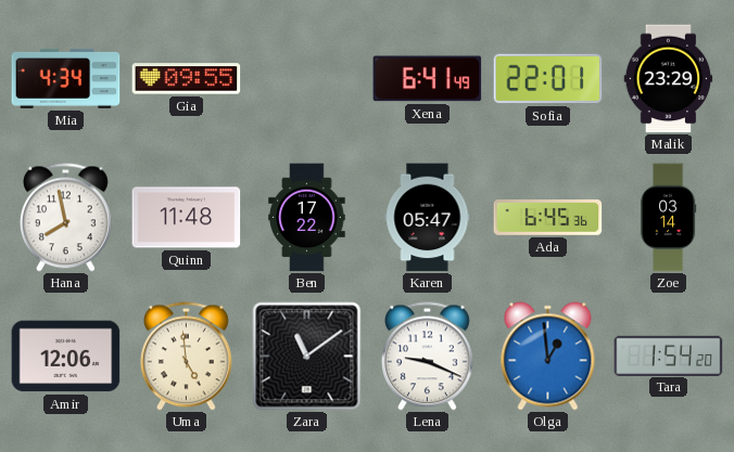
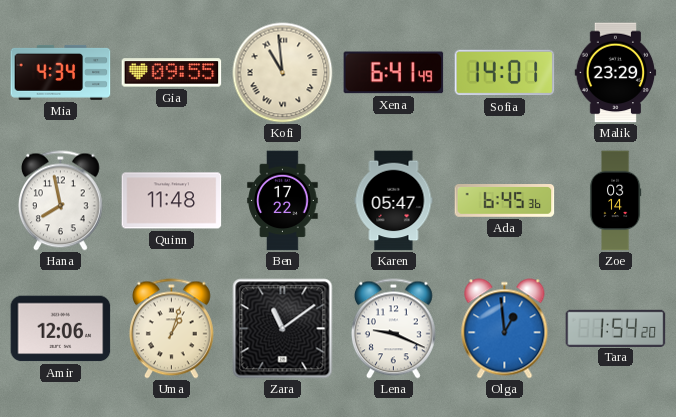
Kofi: none -> 10:59 (283, 73)
Sofia: 22:01 -> 14:01 (505, 73)
Uma: 4:59 -> 1:03 (171, 329)
